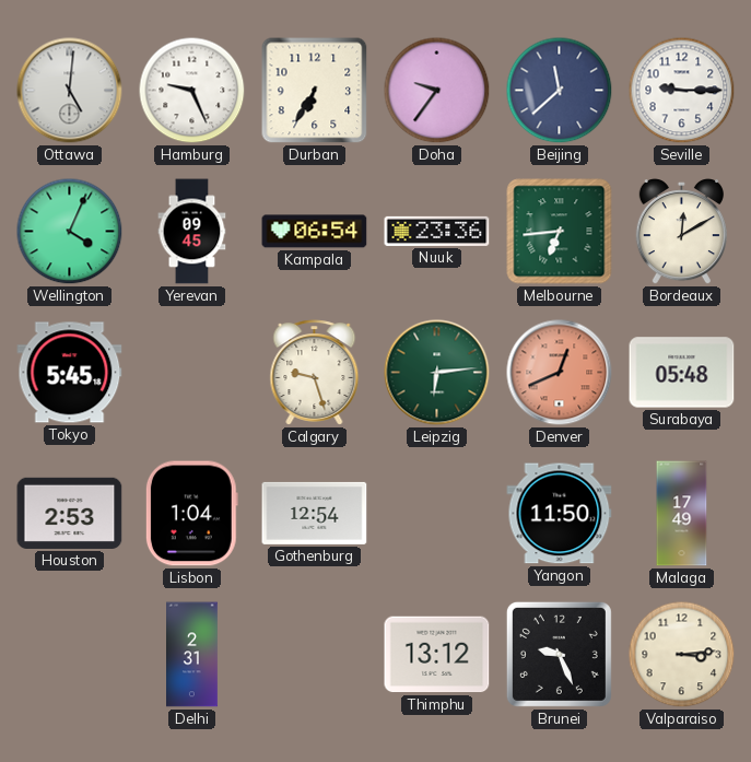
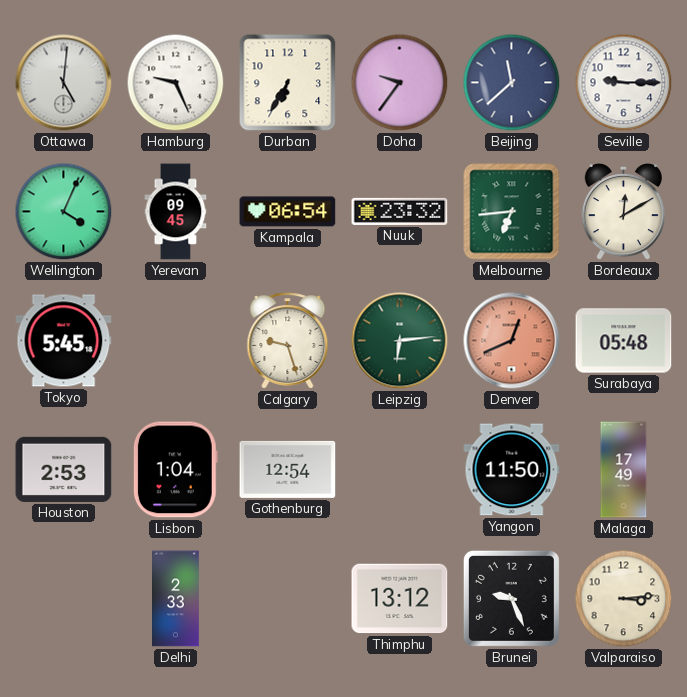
Nuuk: 23:36 -> 23:32 (400, 211)
Delhi: 2:31 -> 2:33 (176, 599)
